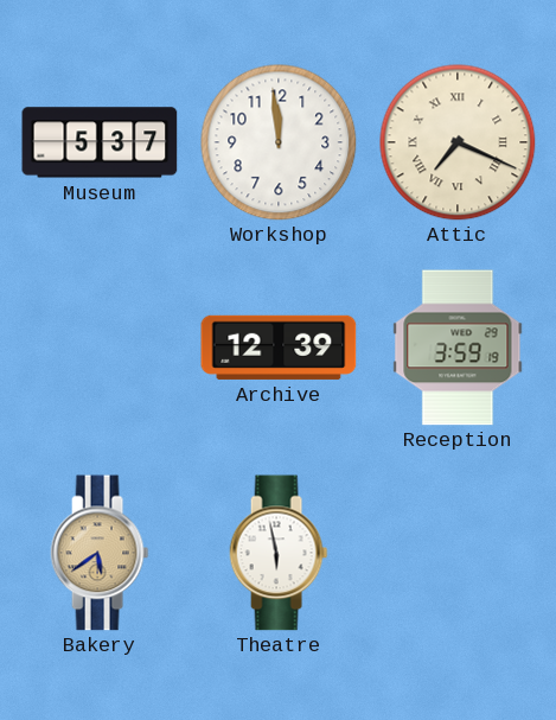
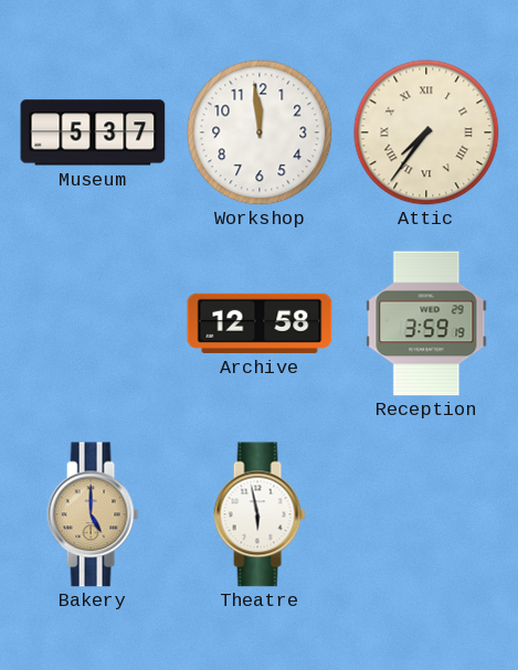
Attic: 7:19 -> 7:36 (426, 132)
Archive: 12:39 -> 12:58 (260, 323)
Bakery: 5:39 -> 5:00 (93, 514)
